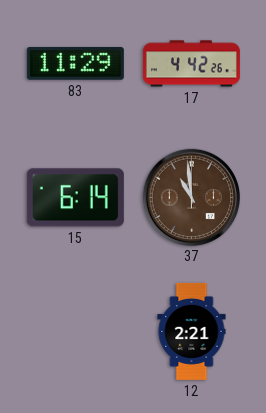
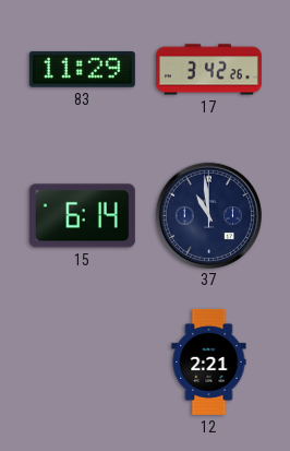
17: 4:42 -> 3:42 (208, 70)
37 dial: brown -> navy (208, 215)
